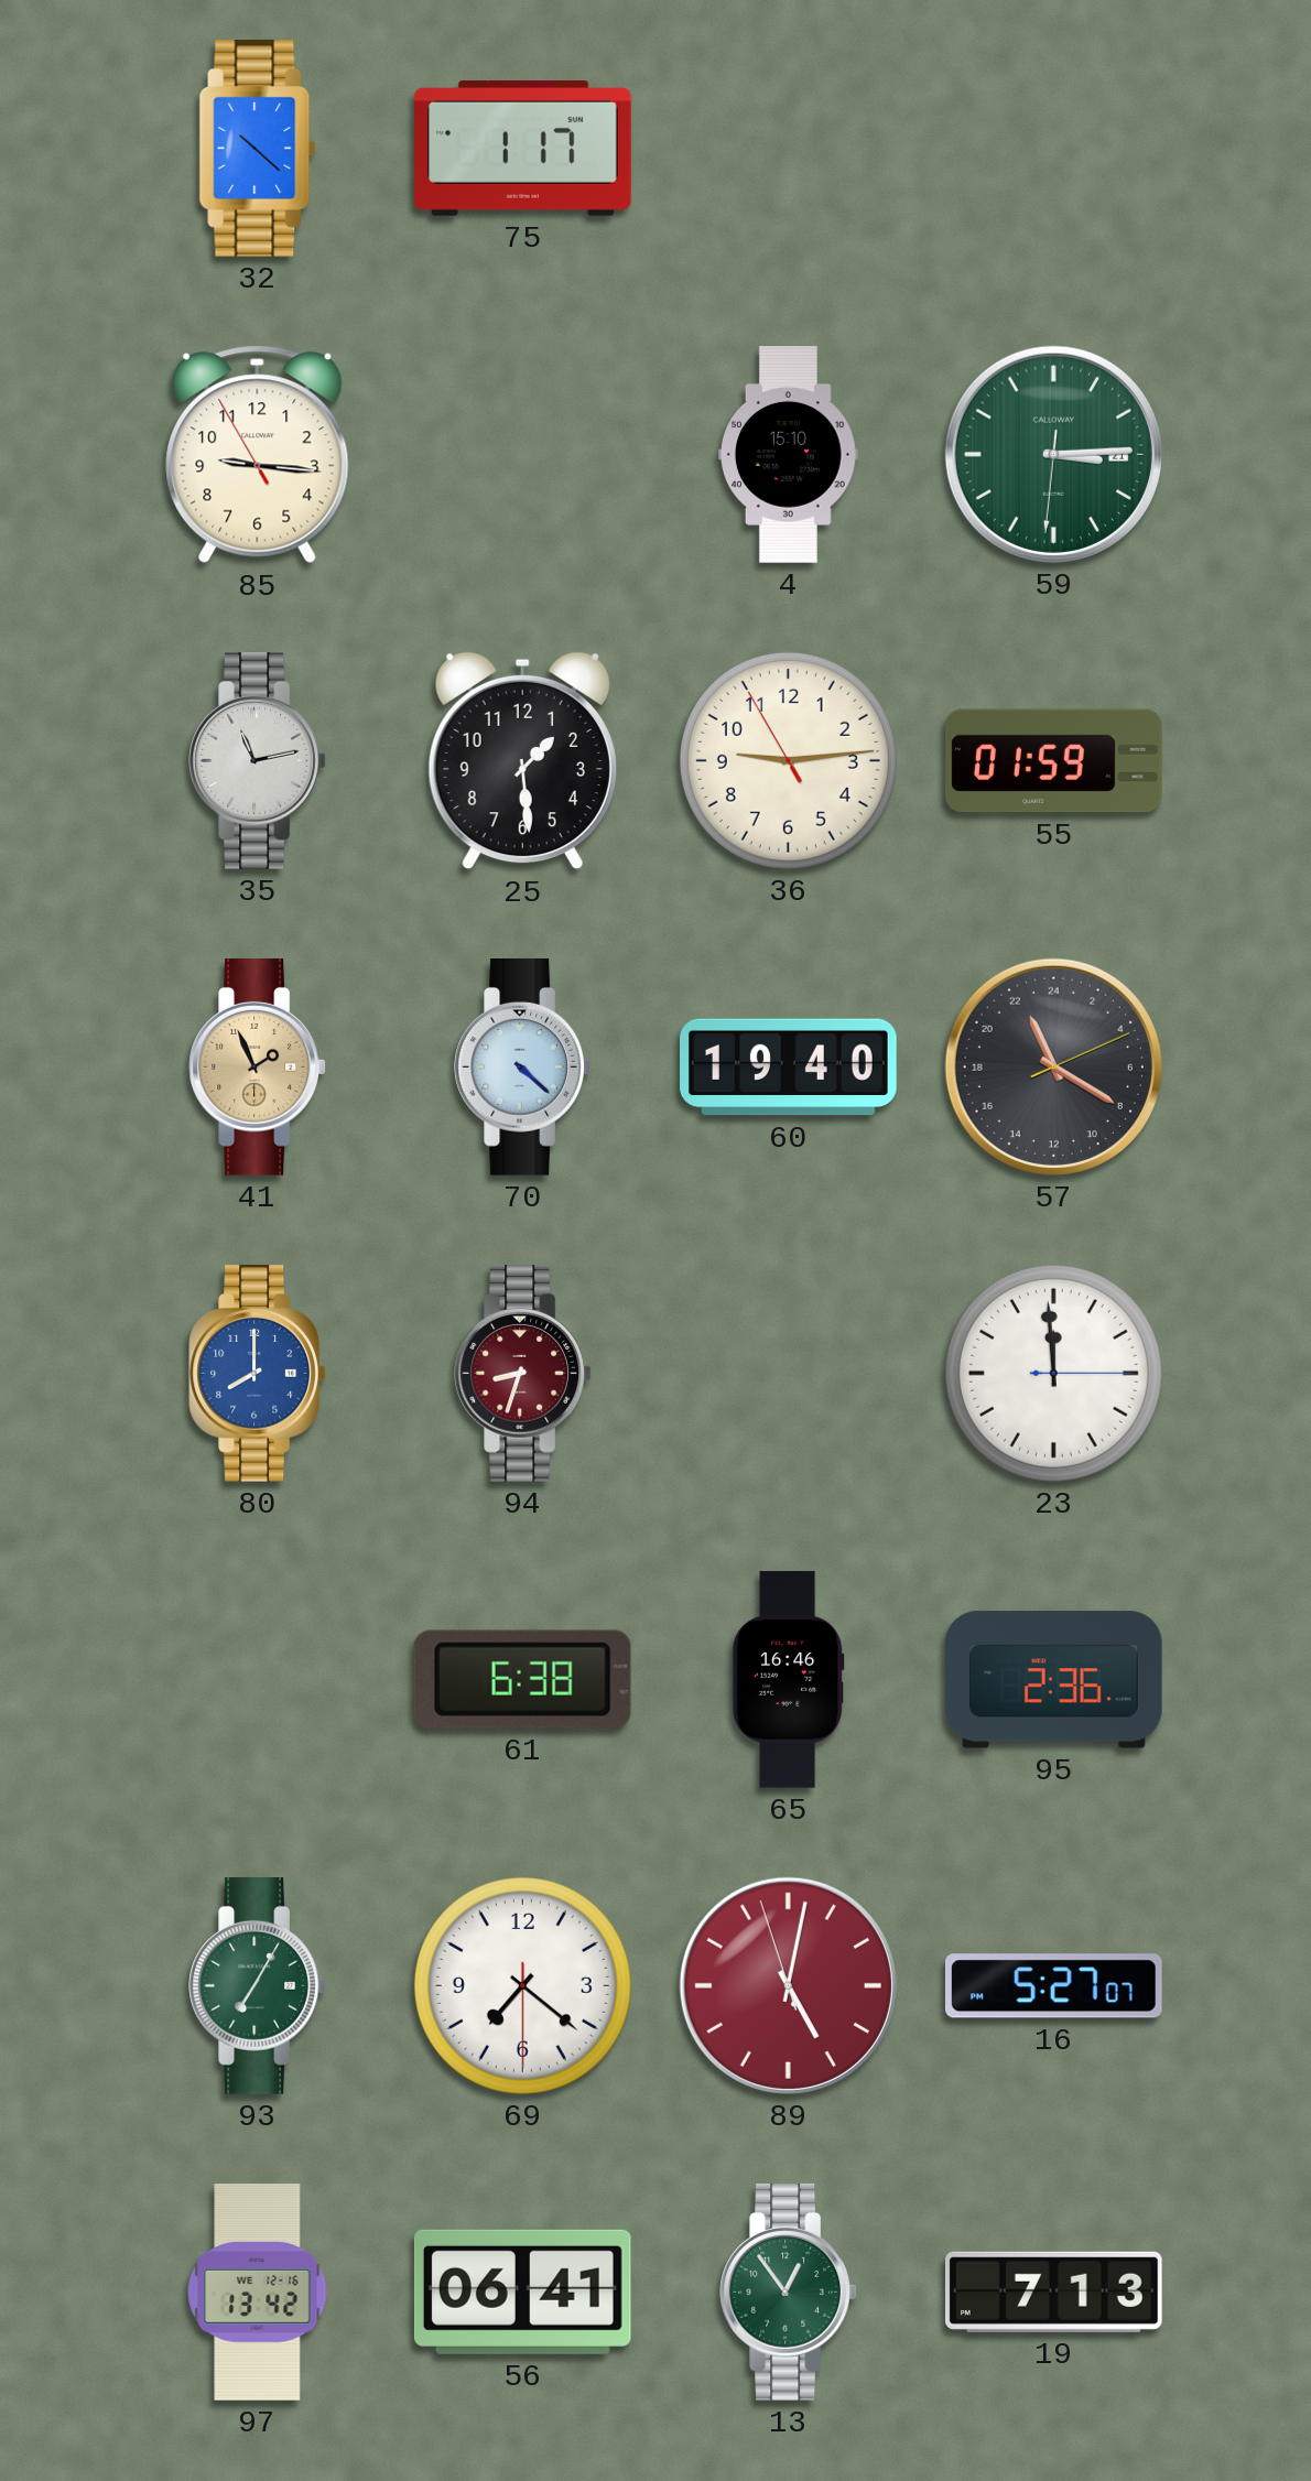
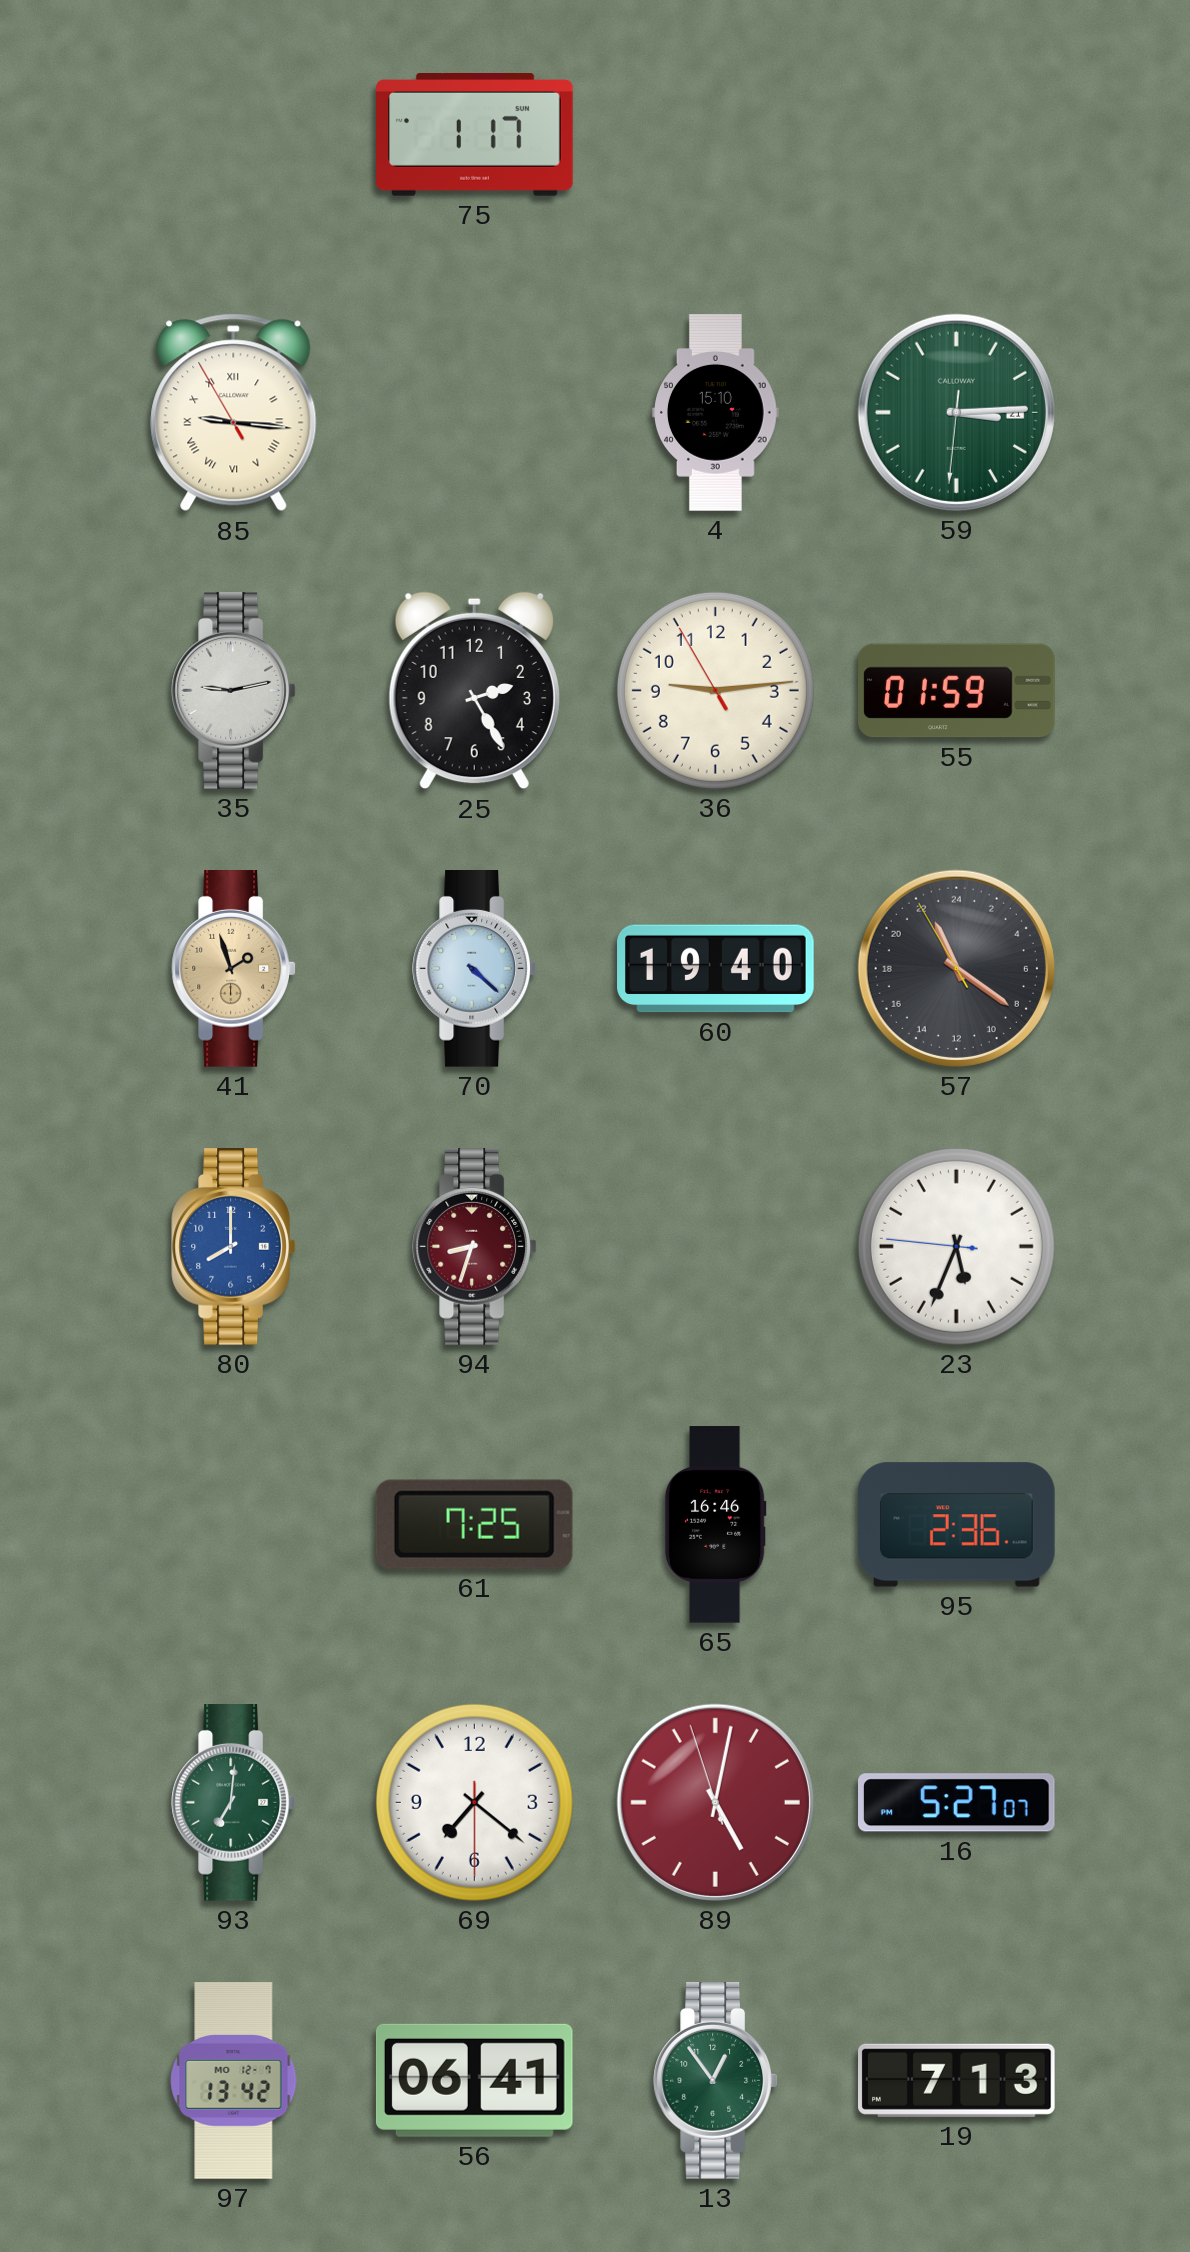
32: 10:22 -> none (258, 149)
85 numerals: Arabic -> Roman (234, 413)
35: 11:13 -> 9:13 (233, 691)
25: 1:29 -> 2:25 (474, 691)
41: 1:56 -> 1:57 (233, 969)
57: 22:20:11 -> 22:20:55 (956, 968)
23: 11:59 -> 5:33 (956, 1246)
61: 6:38 -> 7:25 (474, 1524)
93: 7:05 -> 7:01 (233, 1803)
97 date: WE 12-16 -> MO 12-7 (234, 2081)
